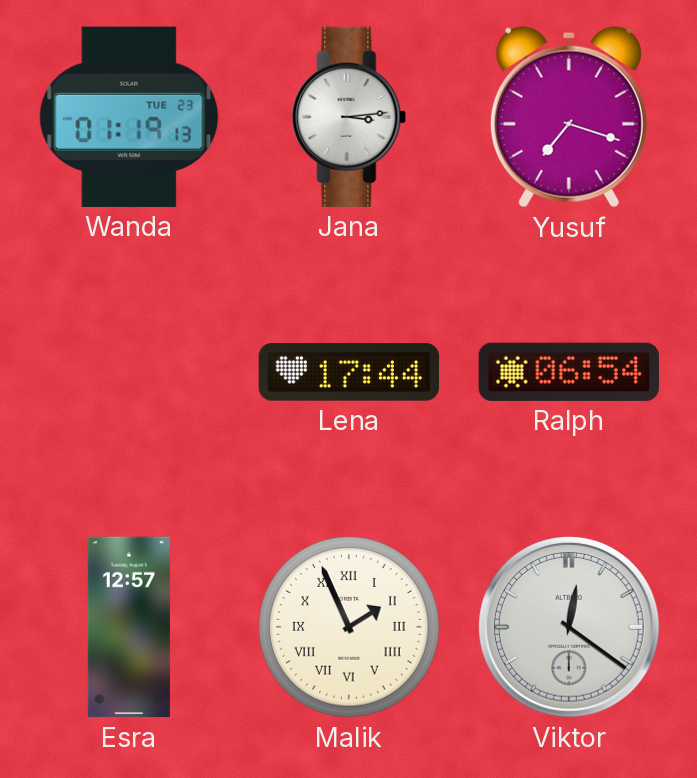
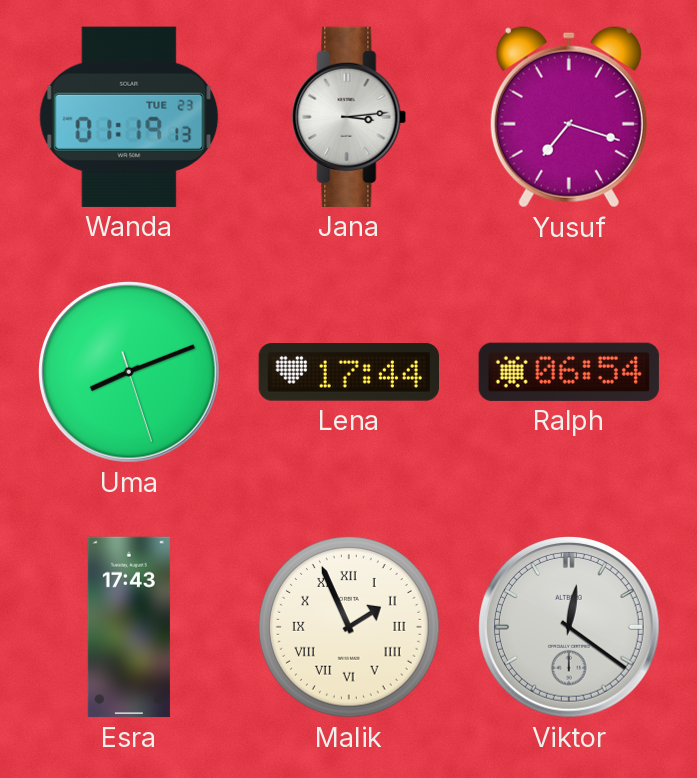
Uma: none -> 8:11 (130, 373)
Esra: 12:57 -> 17:43 (129, 627)
